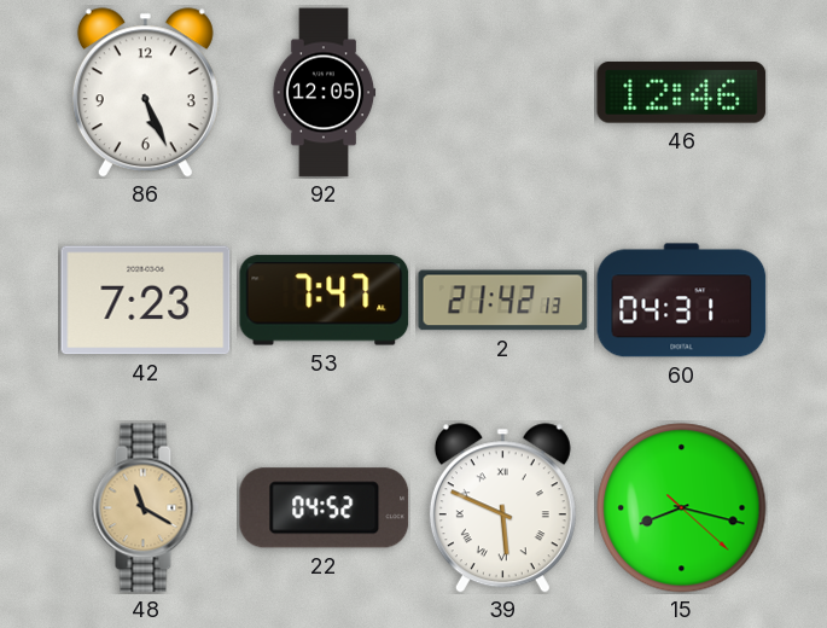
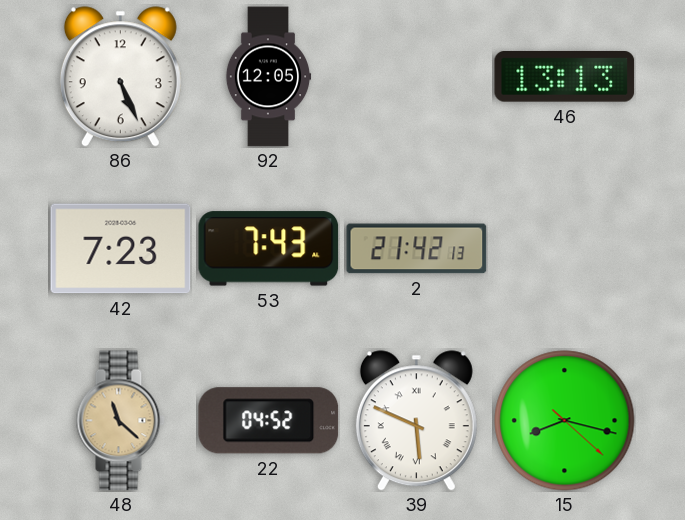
46: 12:46 -> 13:13 (565, 76)
53: 7:47 -> 7:43 (269, 249)
60: 04:31 -> none (682, 301)
48: 11:20 -> 11:22 (120, 421)
